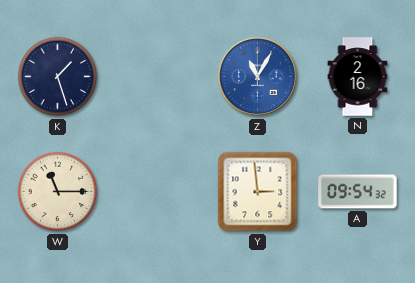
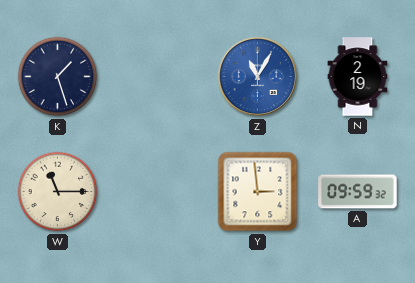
N: 2:16 -> 2:19 (358, 77)
A: 09:54 -> 09:59 (358, 192)
